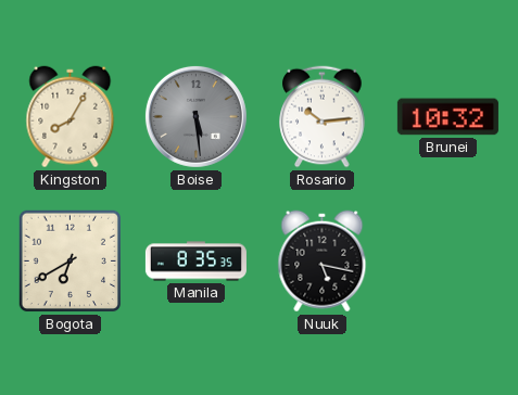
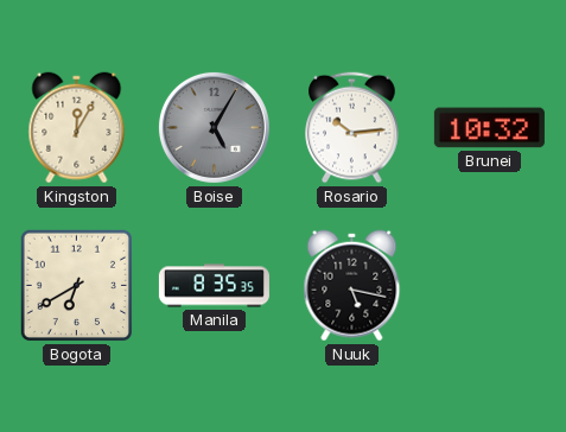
Kingston: 8:05 -> 12:05 (77, 128)
Boise: 5:29 -> 5:05 (214, 127)
